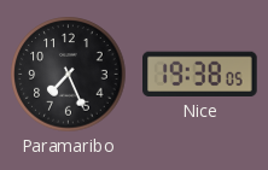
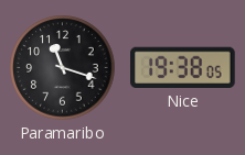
Paramaribo: 7:26 -> 11:18 (63, 68)
